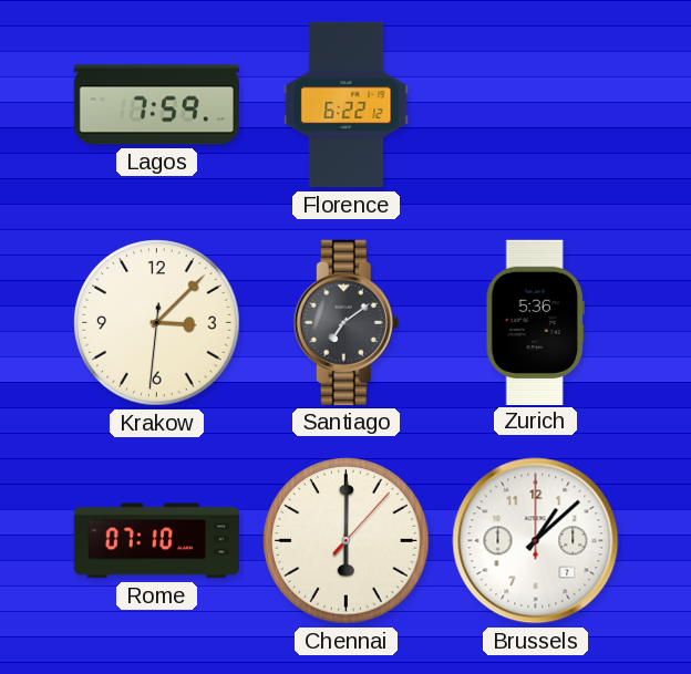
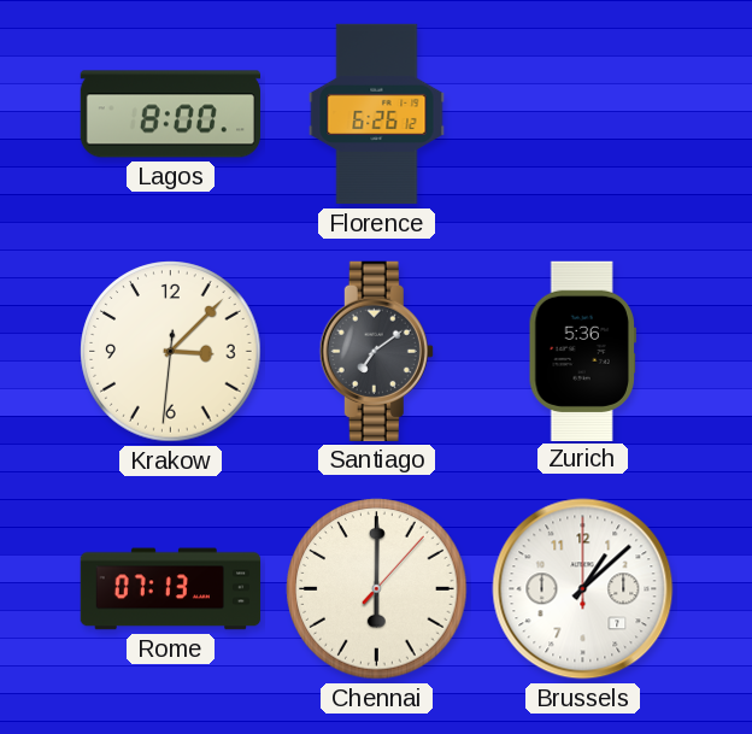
Lagos: 7:59 -> 8:00 (170, 114)
Florence: 6:22 -> 6:26 (377, 114)
Rome: 07:10 -> 07:13 (171, 589)
